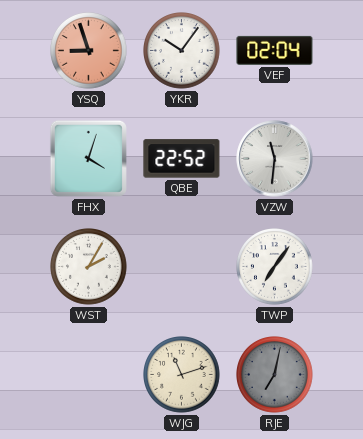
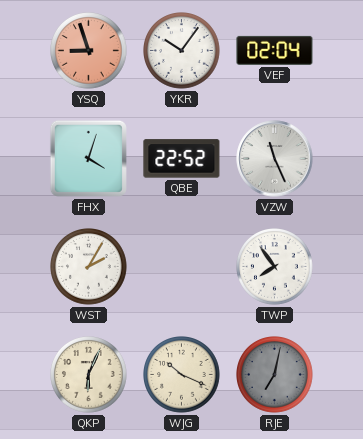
VZW: 11:31 -> 11:26 (275, 159)
TWP: 7:06 -> 7:54 (275, 267)
QKP: none -> 6:04 (89, 375)
WJG: 11:12 -> 10:19 (182, 375)
